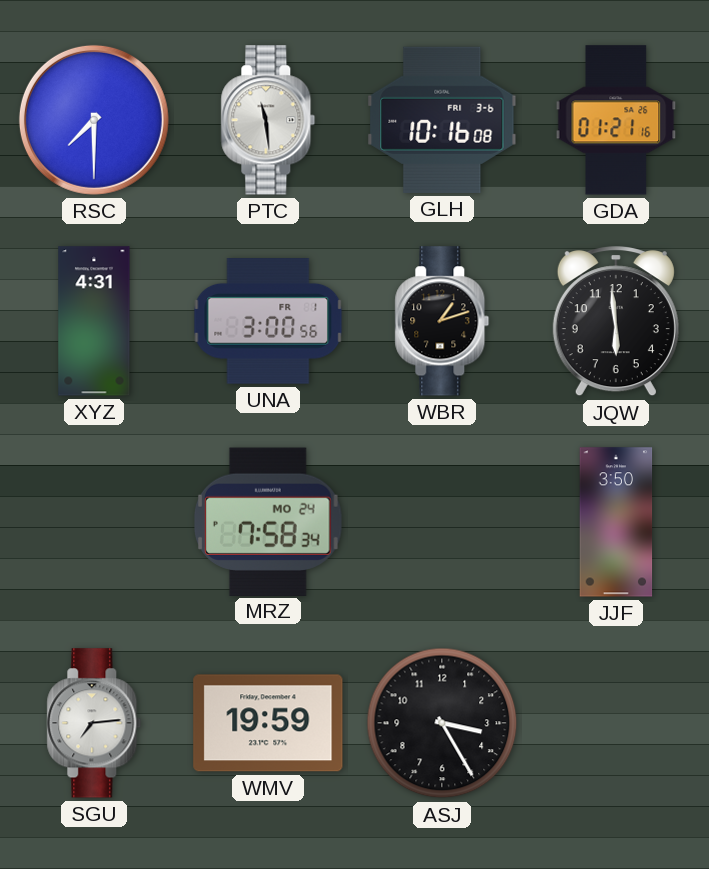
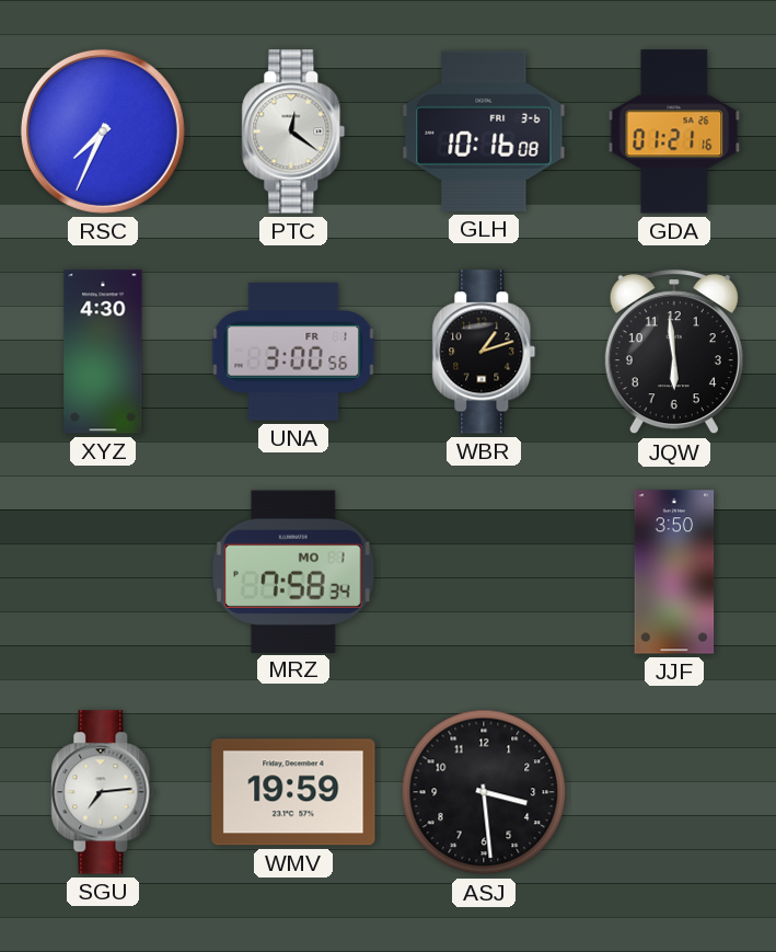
RSC: 7:30 -> 7:34 (103, 131)
PTC: 11:29 -> 12:21 (293, 131)
XYZ: 4:31 -> 4:30 (103, 352)
MRZ date: MO 24 -> MO 1 (294, 571)
ASJ: 3:25 -> 3:29 (484, 792)
